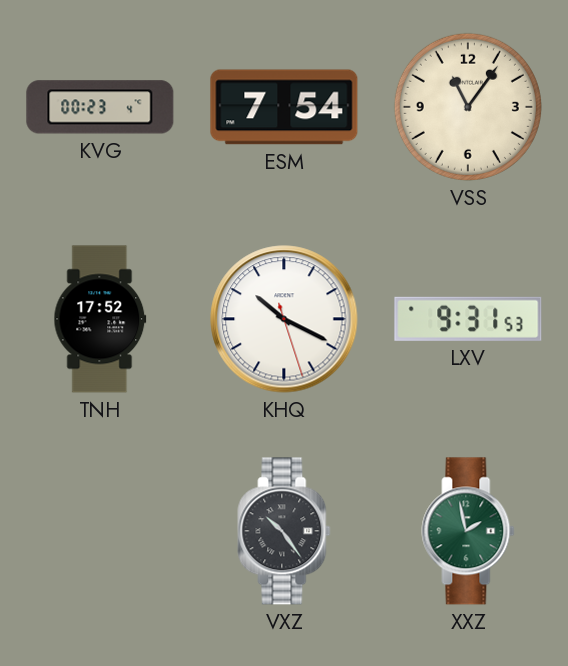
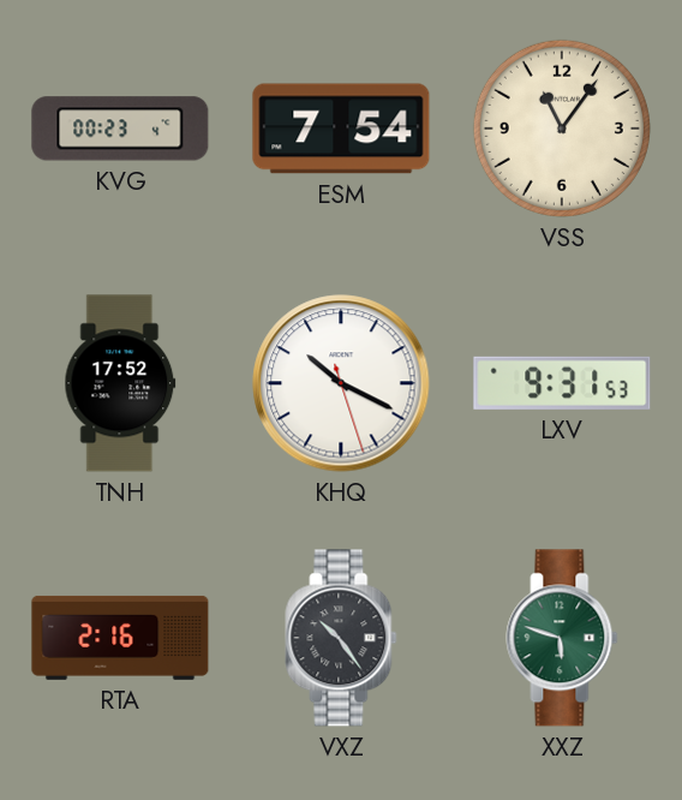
RTA: none -> 2:16 (120, 638)
XXZ: 1:58 -> 5:48 (562, 638)
